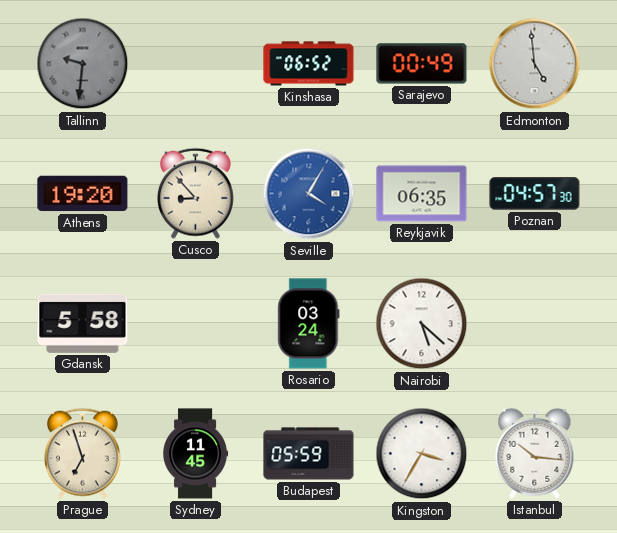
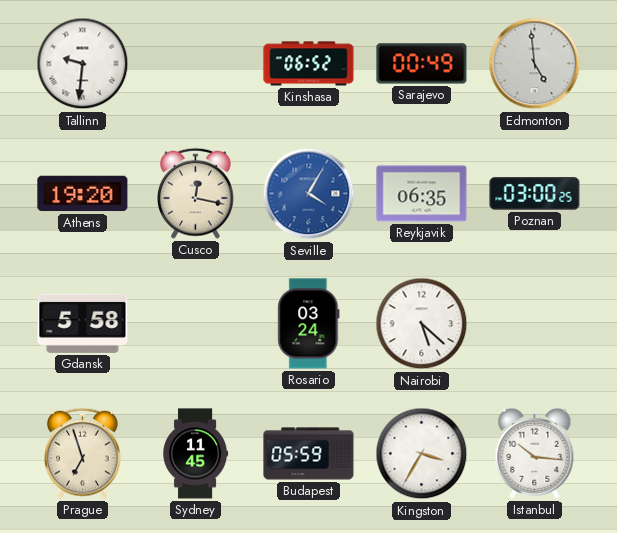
Tallinn dial: grey -> white (83, 64)
Cusco: 8:53 -> 12:17 (196, 193)
Poznan: 04:57 -> 03:00 (535, 194)
